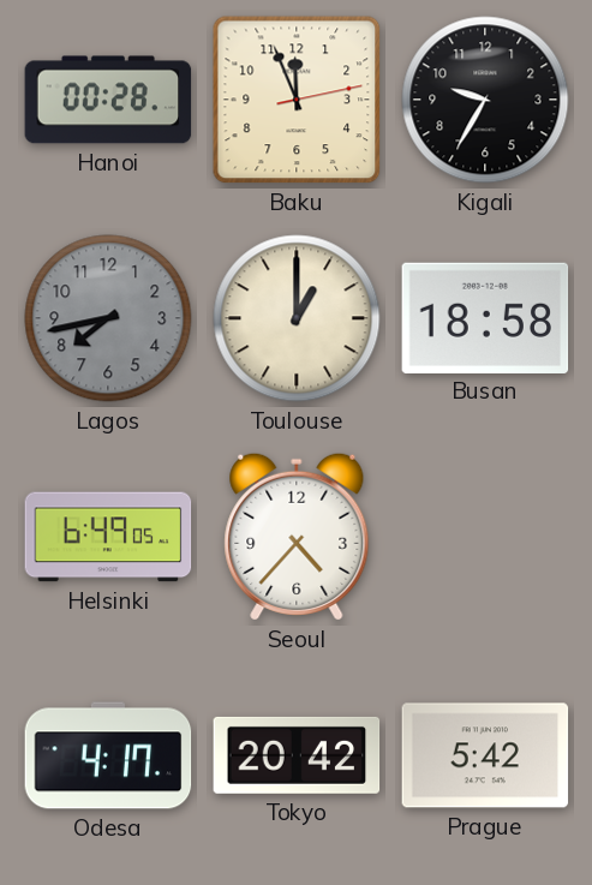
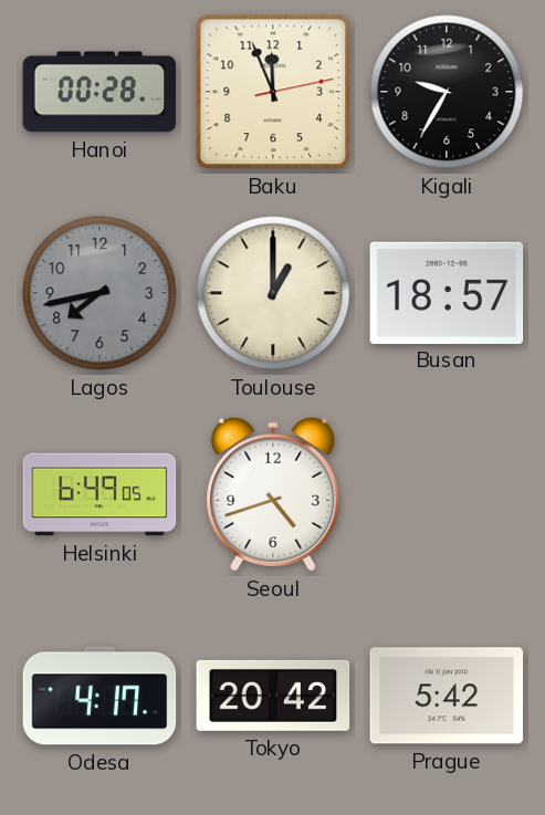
Busan: 18:58 -> 18:57 (447, 292)
Seoul: 4:37 -> 4:42 (273, 494)
